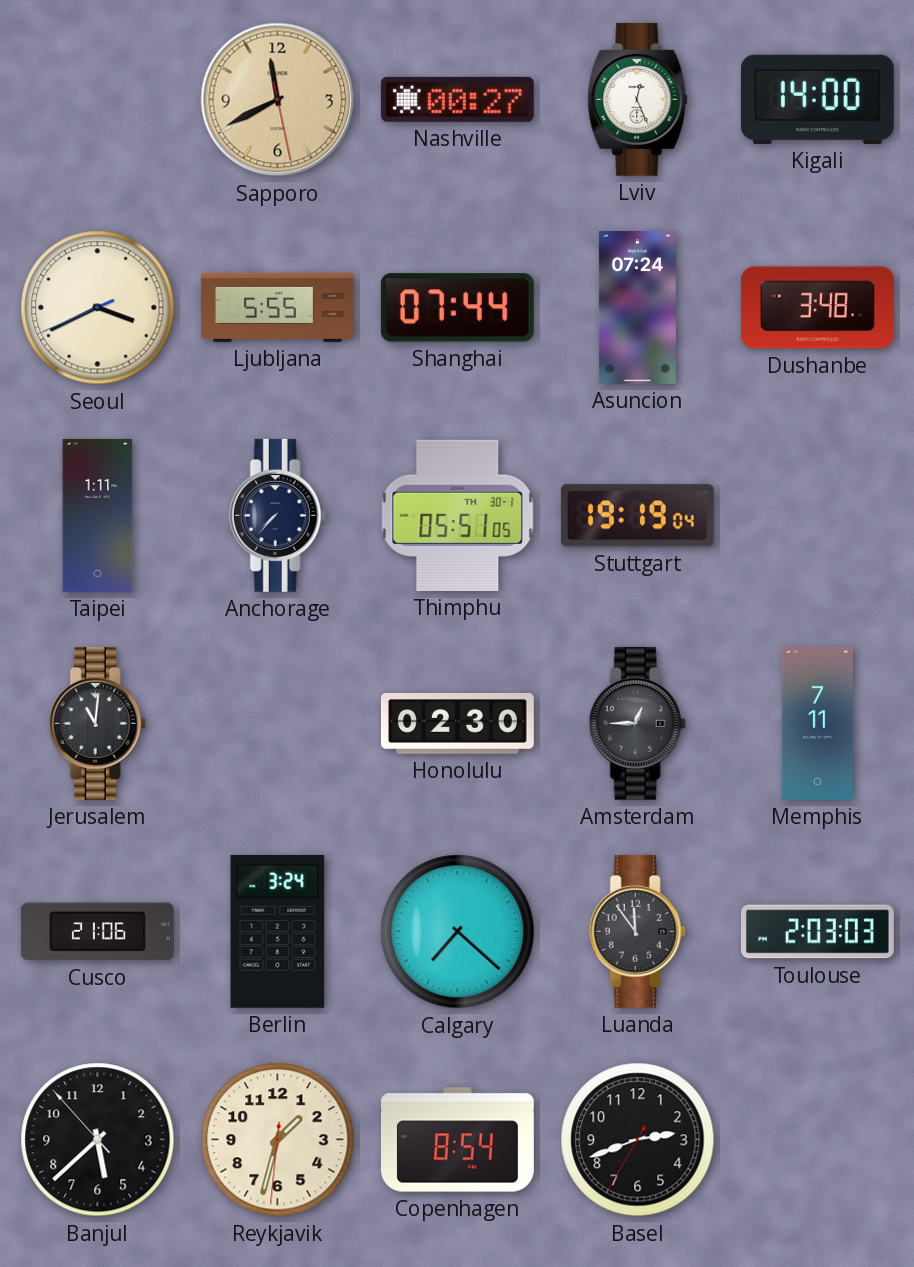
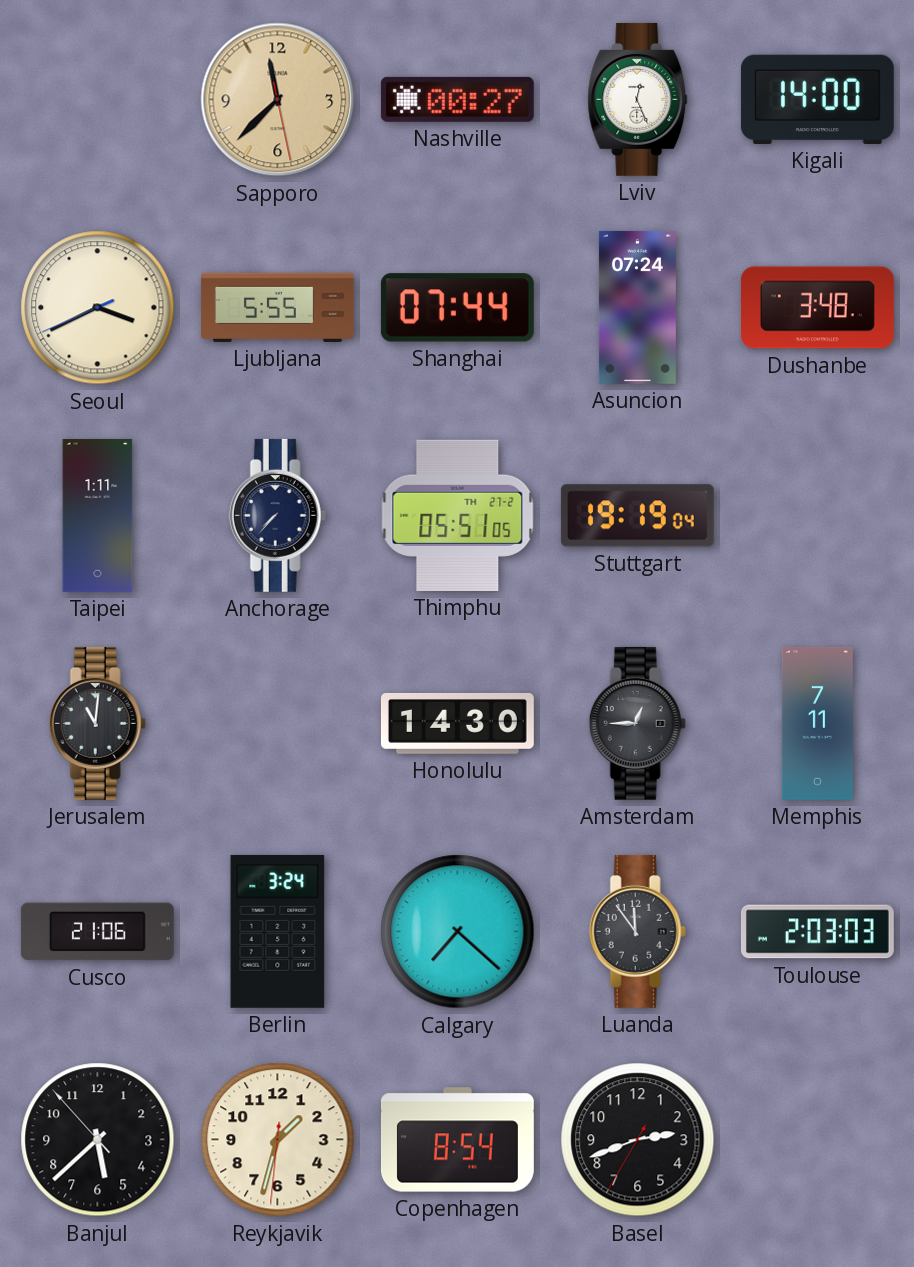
Sapporo: 11:40 -> 11:37 (278, 100)
Thimphu date: TH 30-1 -> TH 27-2 (458, 515)
Honolulu: 02:30 -> 14:30 (457, 724)
